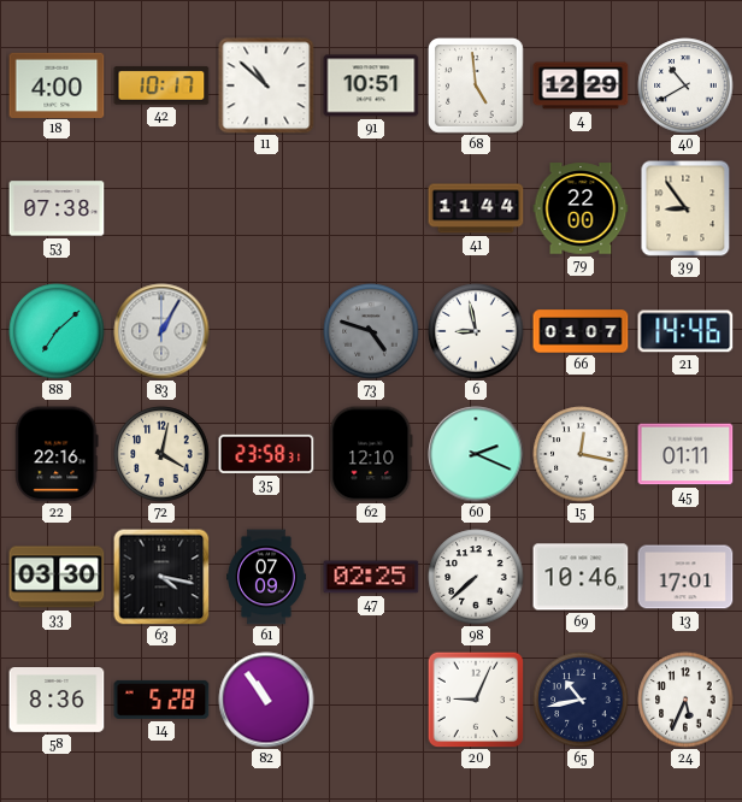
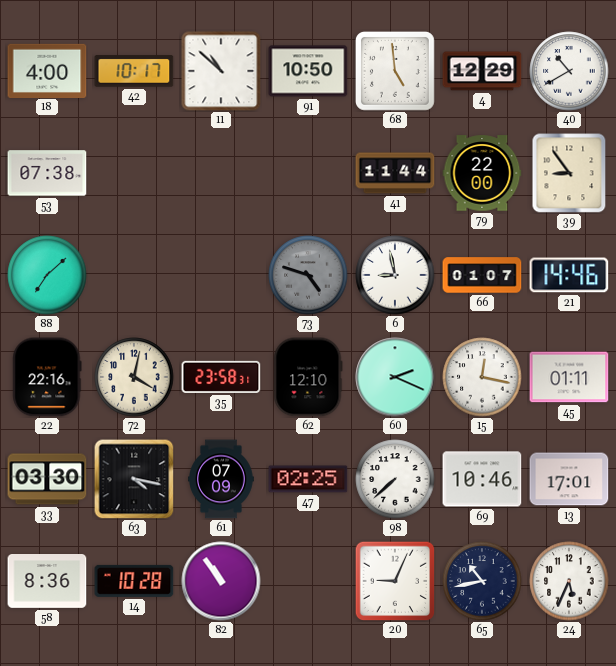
91: 10:51 -> 10:50 (308, 71)
83: 1:05 -> none (161, 331)
14: 5:28 -> 10:28 (134, 581)
